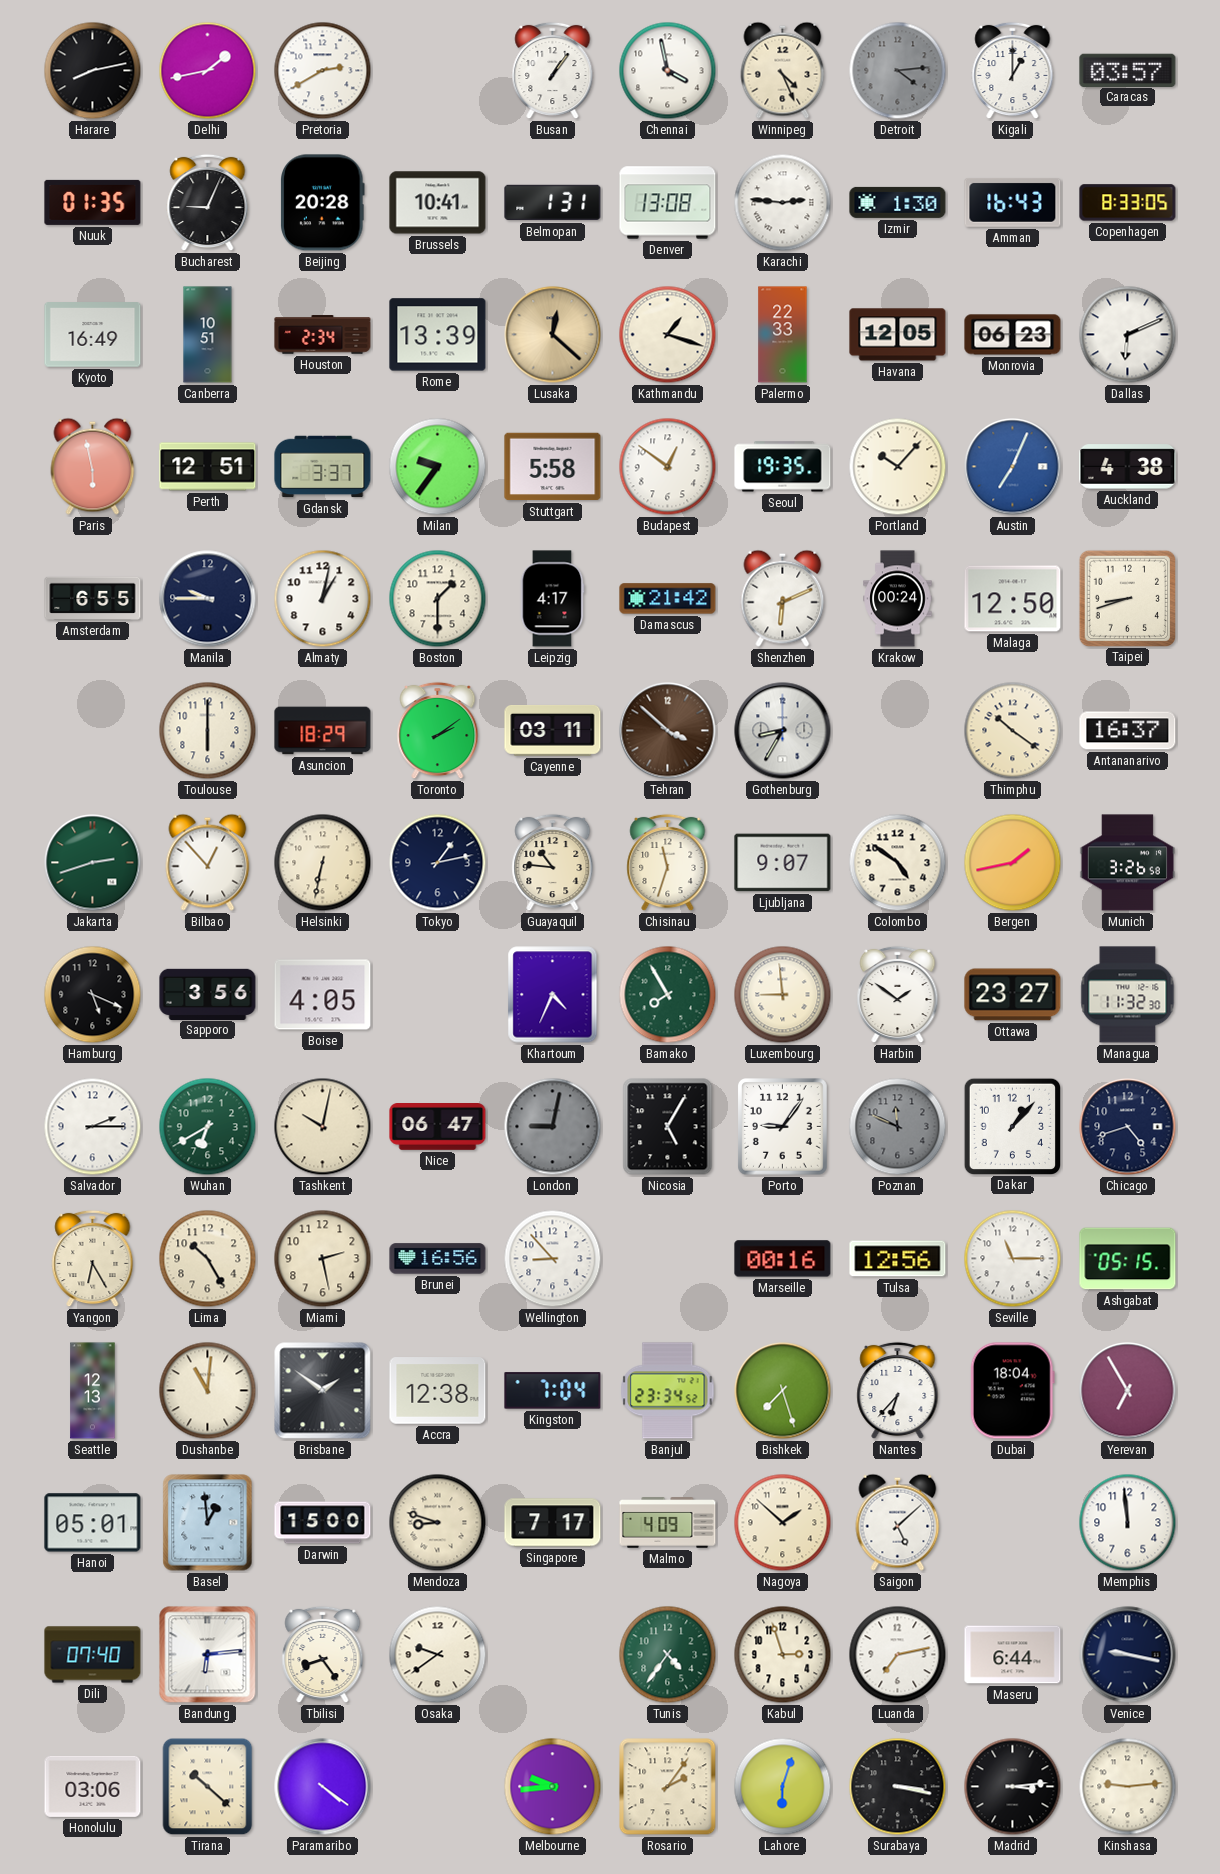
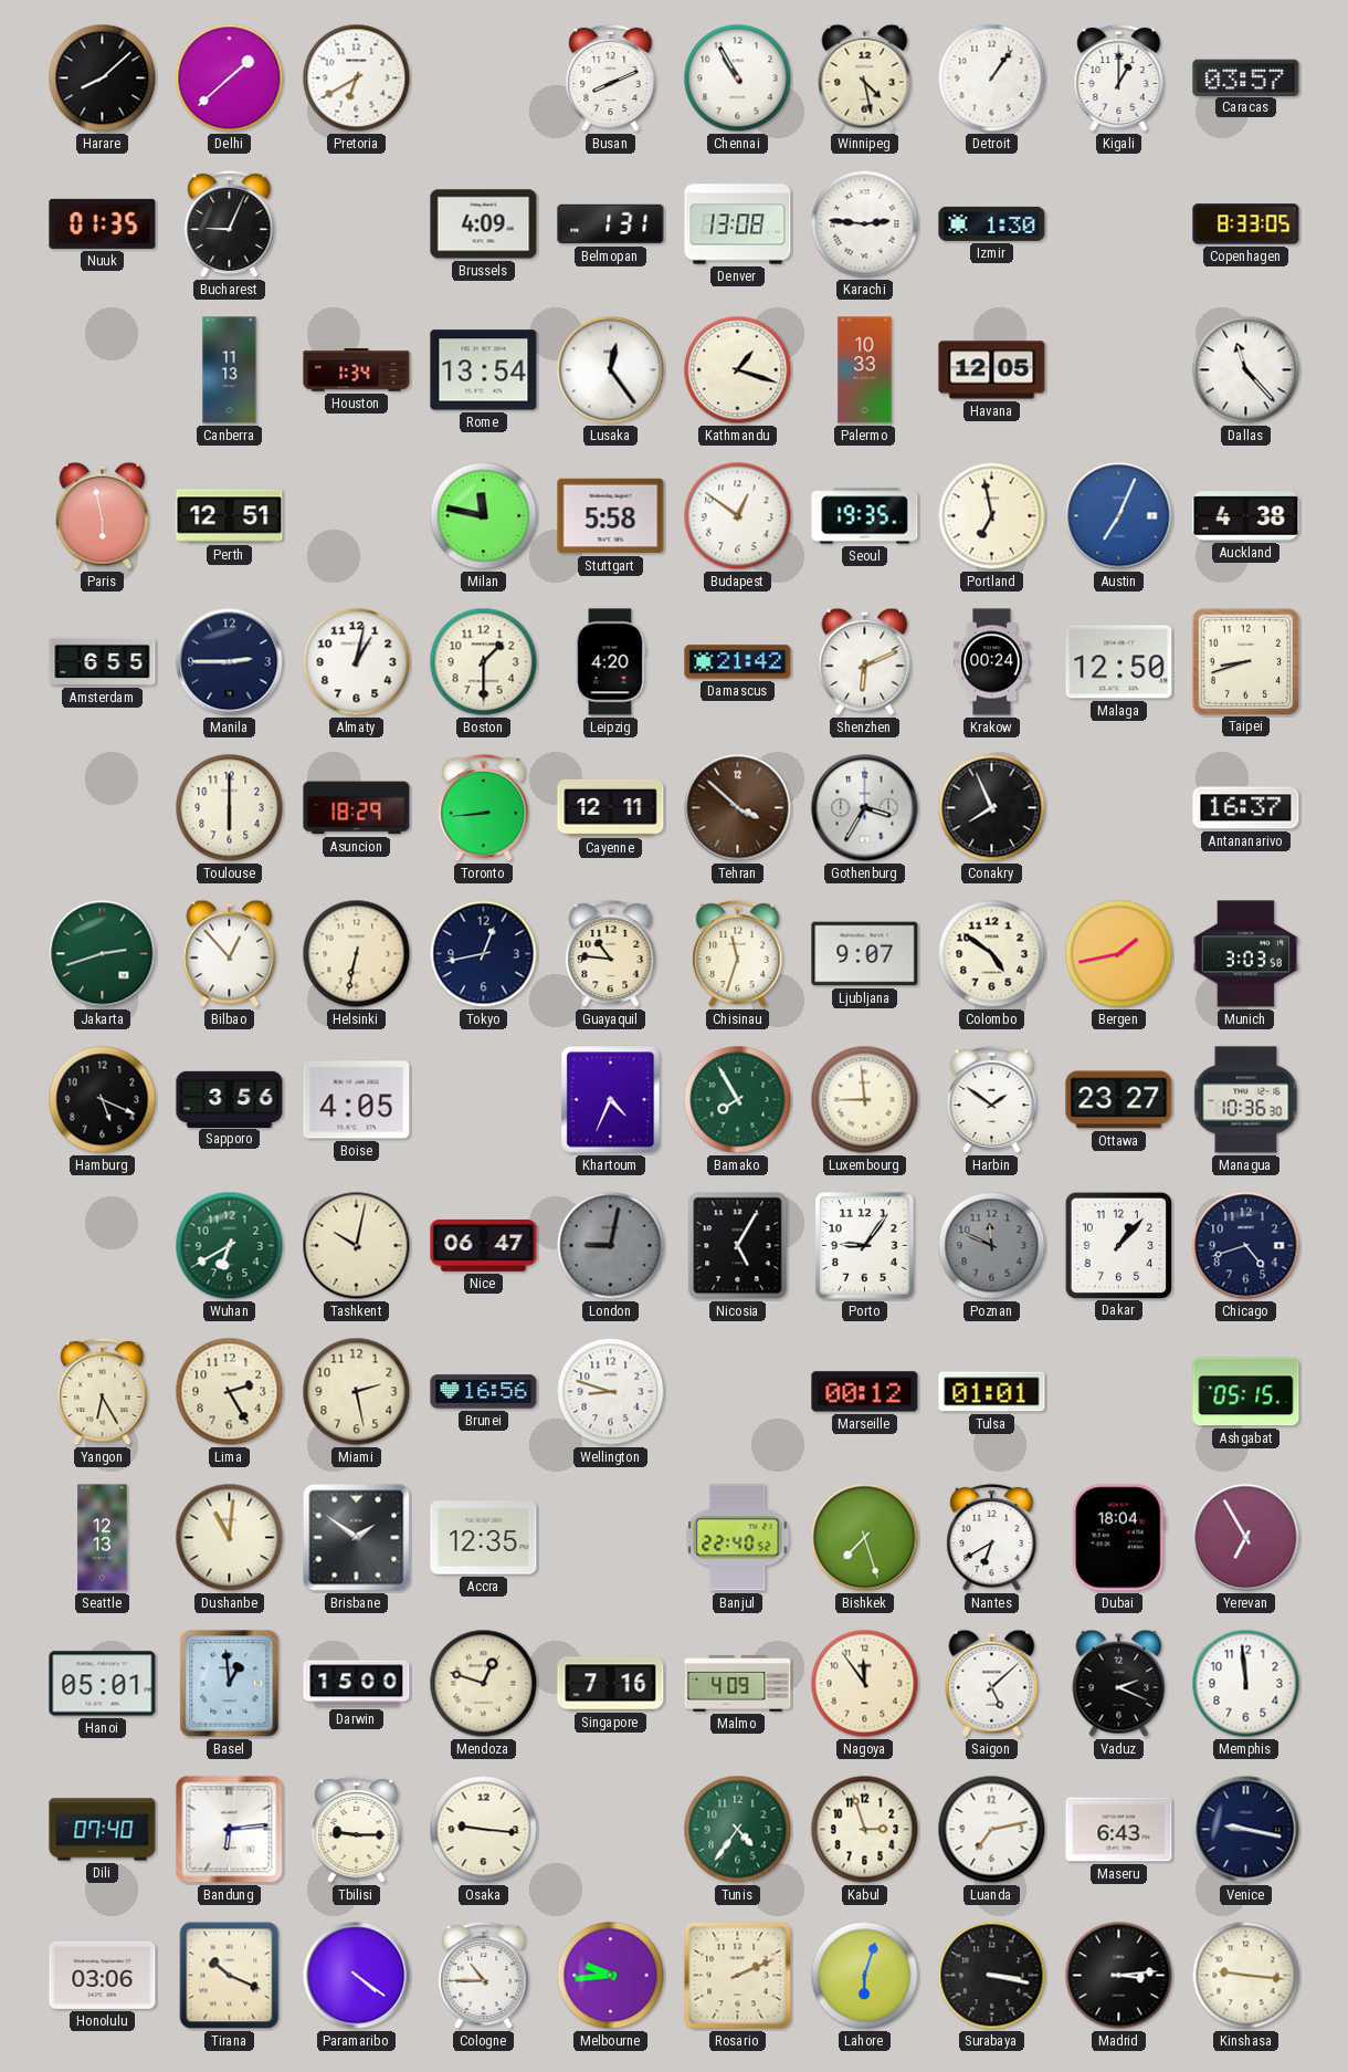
Harare: 8:13 -> 8:08 (103, 79)
Delhi: 1:43 -> 1:38 (230, 79)
Pretoria: 2:40 -> 6:40 (357, 79)
Busan: 1:06 -> 8:11 (611, 79)
Chennai: 3:58 -> 10:55 (738, 79)
Winnipeg: 4:26 -> 4:28 (865, 77)
Detroit: 4:14 -> 1:06 (992, 79)
Detroit dial: grey -> white (992, 79)
Beijing: 20:28 -> none (323, 203)
Brussels: 10:41 -> 4:09 (484, 224)
Amman: 16:43 -> none (1013, 202)
Kyoto: 16:49 -> none (93, 335)
Canberra: 10:51 -> 11:13 (230, 370)
Houston: 2:34 -> 1:34 (357, 370)
Rome: 13:39 -> 13:54 (484, 370)
Lusaka: 12:22 -> 12:24 (611, 370)
Lusaka dial: champagne -> white (611, 370)
Palermo: 22:33 -> 10:33 (865, 370)
Monrovia: 06:23 -> none (1013, 335)
Dallas: 6:11 -> 11:23 (1246, 370)
Gdansk: 3:37 -> none (323, 467)
Milan: 9:36 -> 11:47 (484, 516)
Portland: 10:07 -> 6:58 (992, 516)
Manila: 9:45 -> 2:45 (230, 662)
Leipzig: 4:17 -> 4:20 (610, 662)
Toronto: 2:09 -> 8:44 (484, 808)
Cayenne: 03:11 -> 12:11 (611, 807)
Gothenburg: 8:35 -> 3:35 (865, 808)
Conakry: none -> 7:56 (992, 808)
Thimphu: 10:21 -> none (1013, 731)
Tokyo: 1:13 -> 12:43 (484, 954)
Munich: 3:26 -> 3:03 (1245, 954)
Managua: 11:32 -> 10:36 (1246, 1100)
Salvador: 2:15 -> none (93, 1127)
Lima: 10:25 -> 2:25 (230, 1392)
Wellington: 8:53 -> 8:48 (611, 1392)
Marseille: 00:16 -> 00:12 (865, 1392)
Tulsa: 12:56 -> 01:01 (992, 1392)
Seville: 11:15 -> none (1013, 1259)
Accra: 12:38 -> 12:35 (484, 1538)
Kingston: 7:04 -> none (553, 1391)
Banjul: 23:34 -> 22:40 (738, 1538)
Nantes: 6:37 -> 6:40 (992, 1538)
Mendoza: 8:48 -> 12:48 (484, 1684)
Singapore: 7:17 -> 7:16 (611, 1684)
Nagoya: 1:52 -> 11:54 (865, 1684)
Vaduz: none -> 2:19 (1119, 1683)
Tbilisi: 8:24 -> 9:15 (357, 1830)
Osaka: 9:39 -> 9:16 (484, 1830)
Maseru: 6:44 -> 6:43 (1119, 1830)
Tirana: 10:22 -> 10:19 (230, 1976)
Cologne: none -> 10:45 (484, 1976)
Rosario: 2:06 -> 2:11 (738, 1976)
Kinshasa: 9:14 -> 9:16 (1246, 1976)
